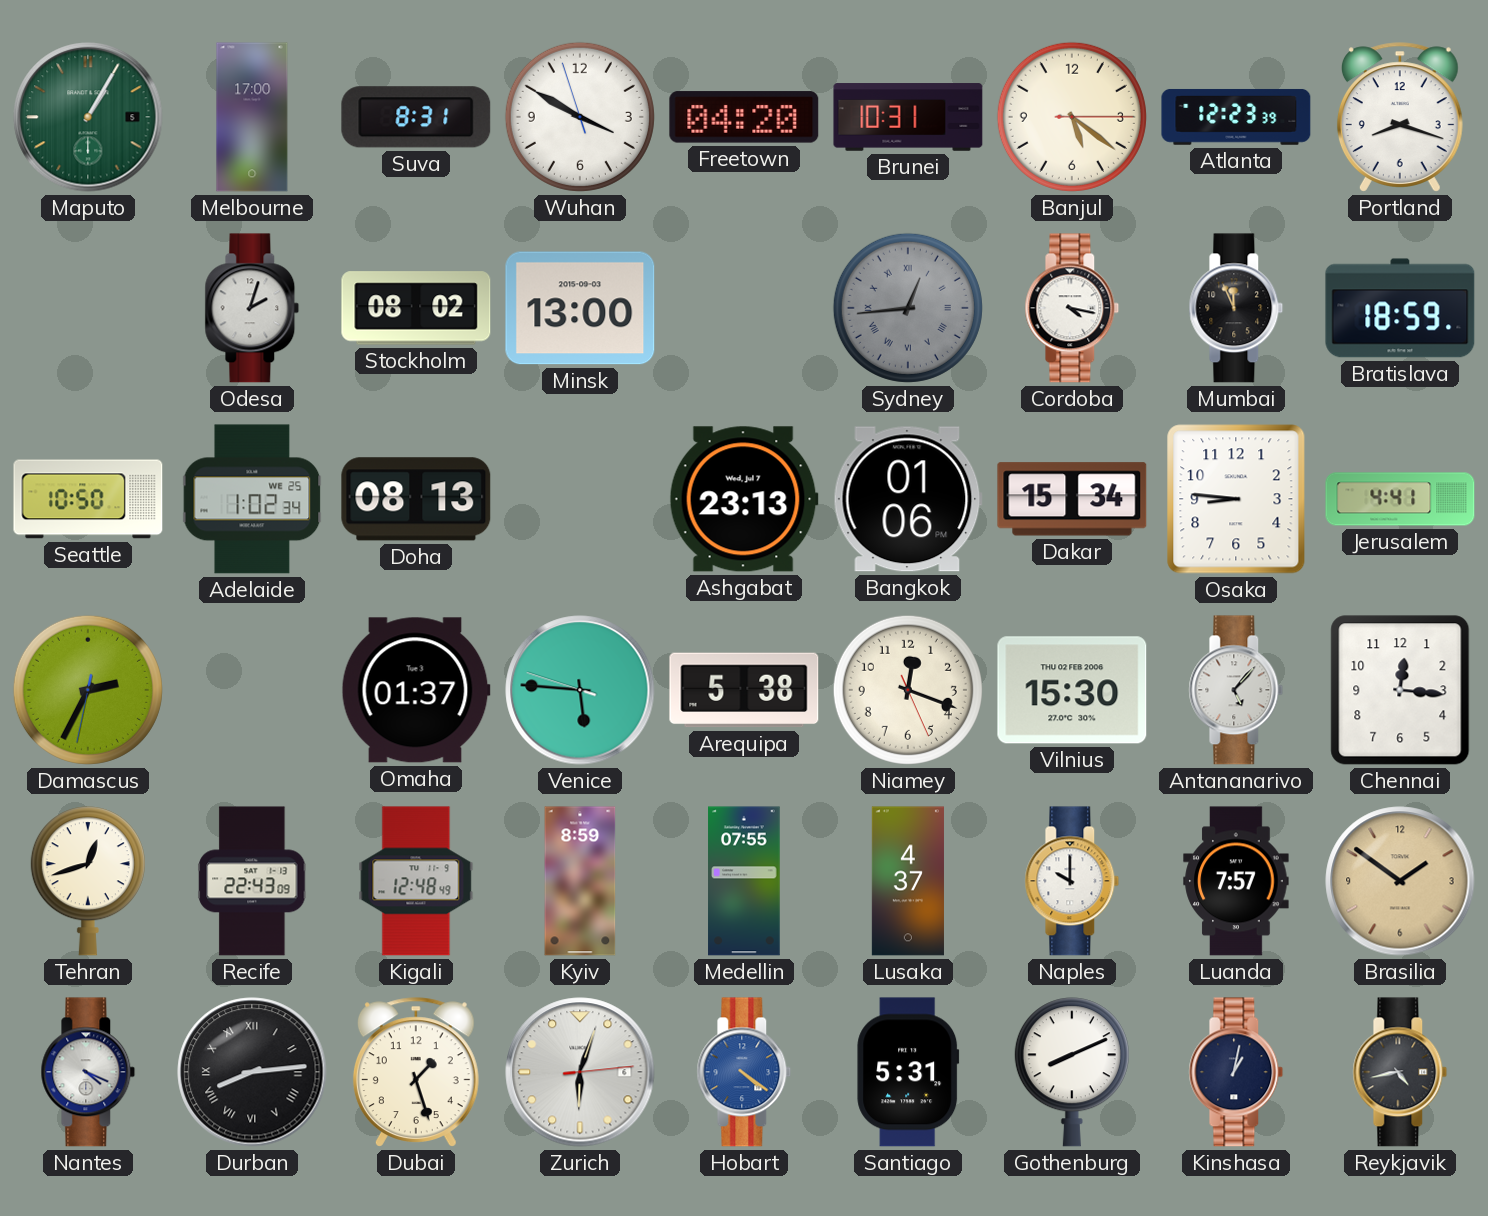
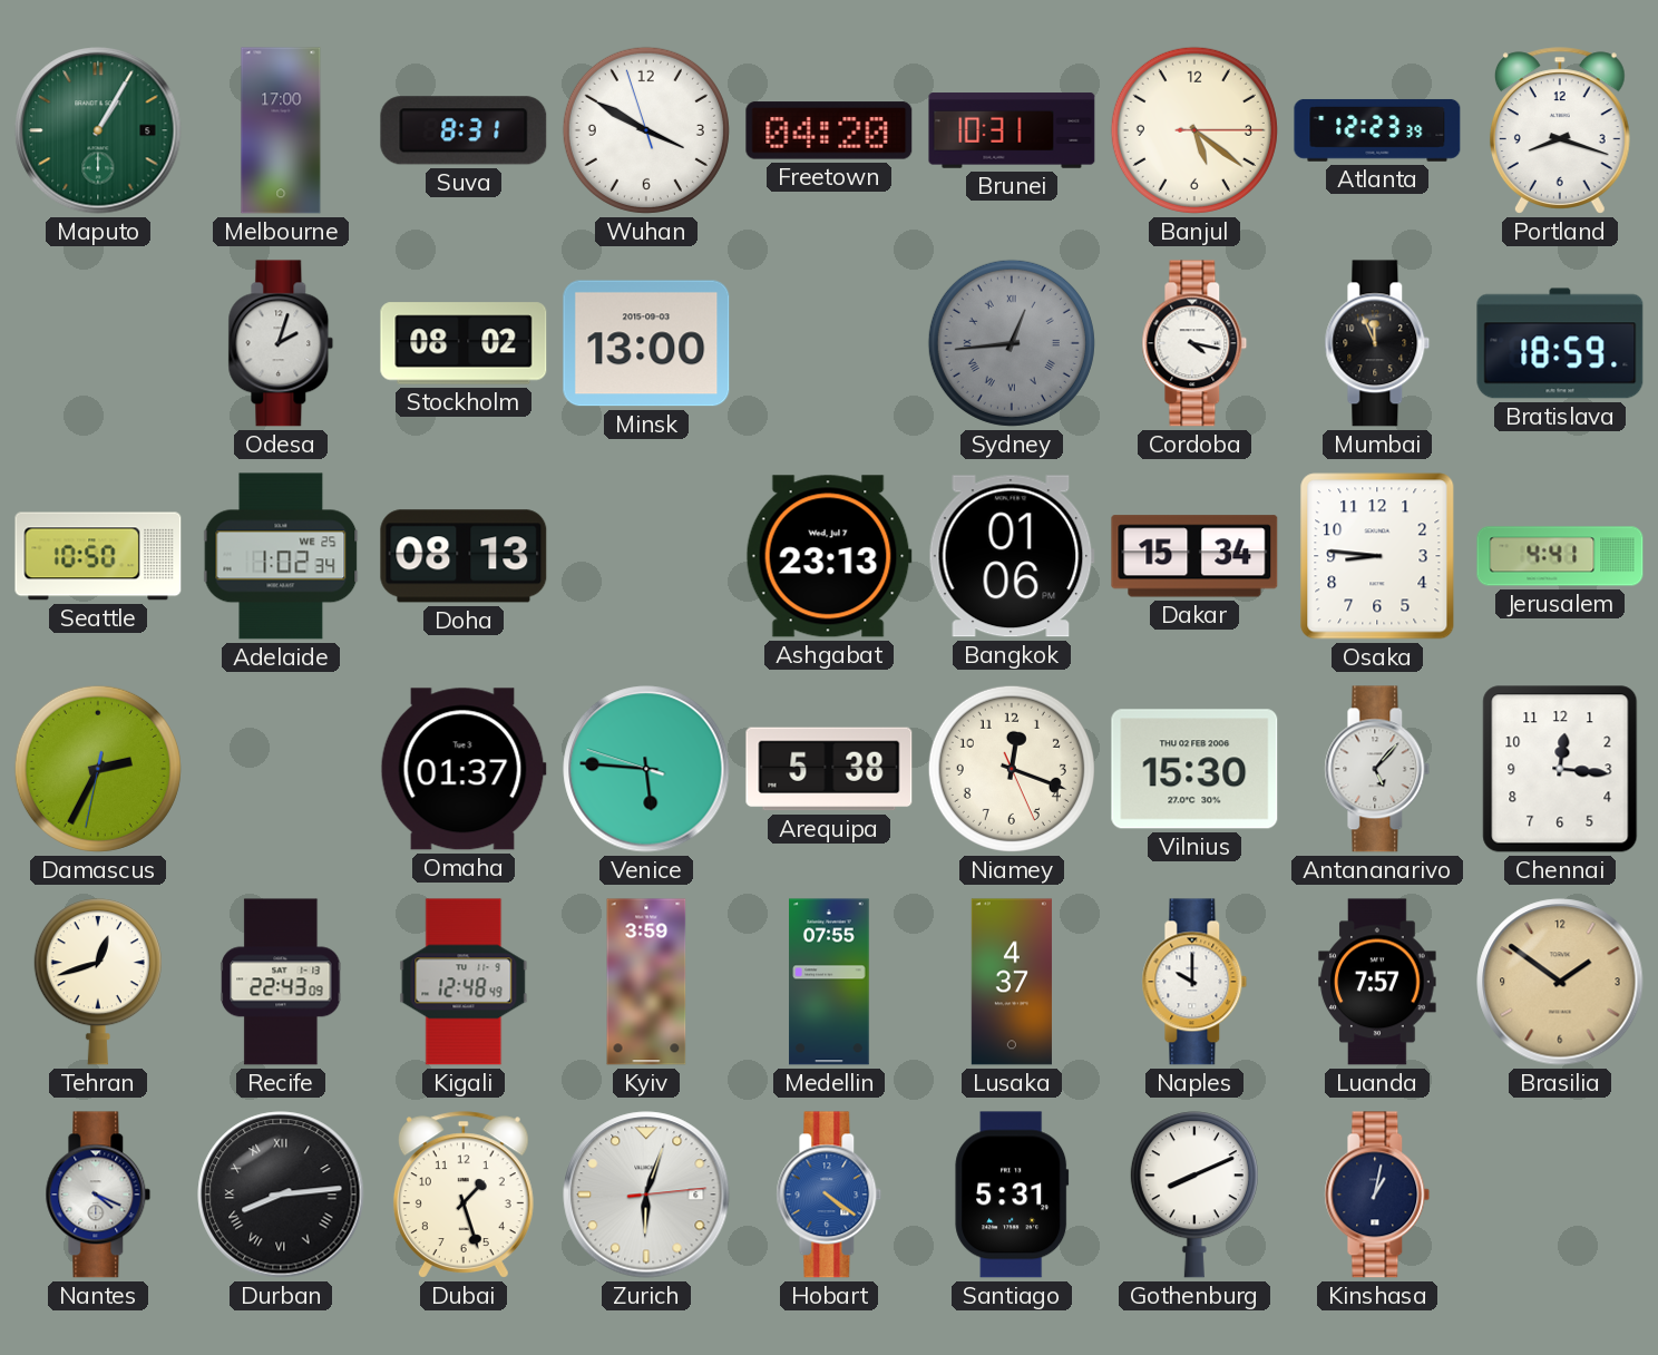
Kyiv: 8:59 -> 3:59 (646, 982)
Reykjavik: 4:43 -> none (1400, 1072)
